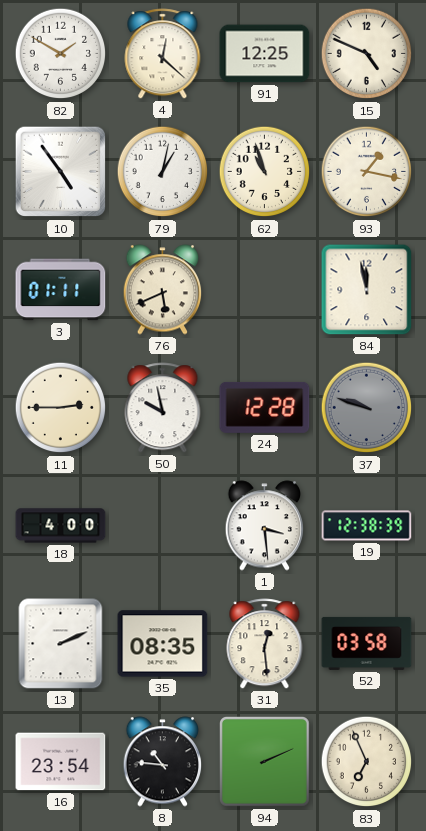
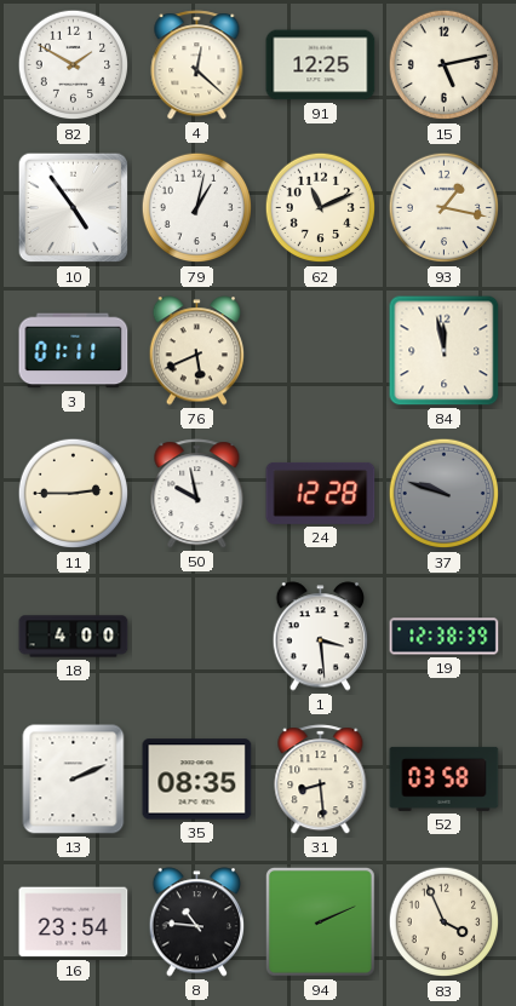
15: 4:49 -> 5:13 (445, 65)
62: 10:57 -> 11:11 (321, 208)
31: 12:29 -> 8:29 (321, 780)
83: 6:56 -> 3:56 (445, 922)
